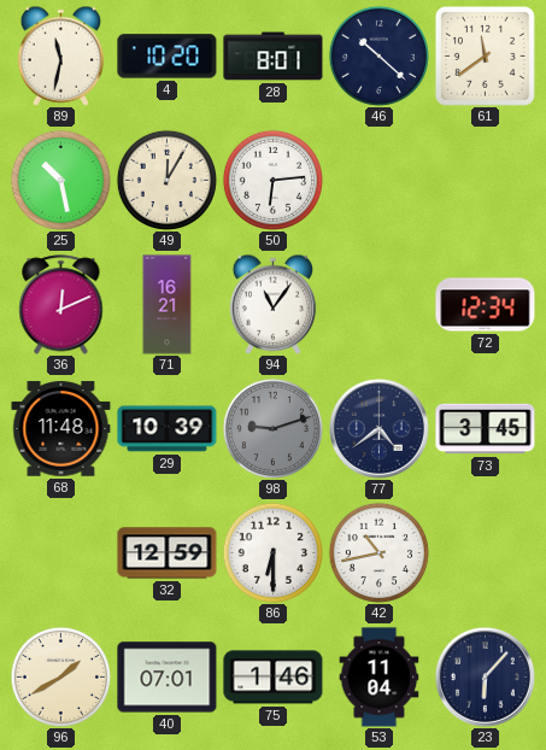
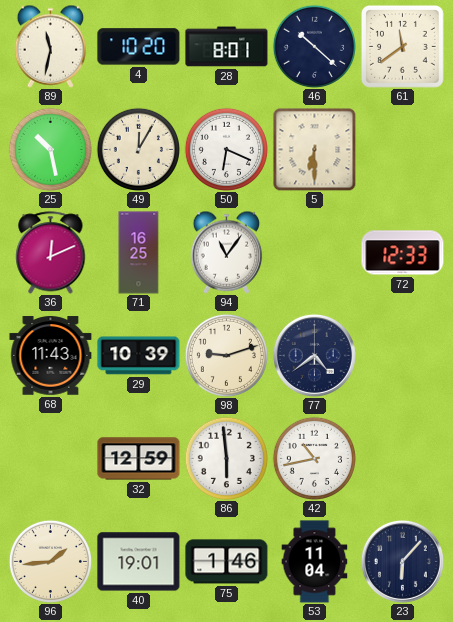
50: 6:14 -> 6:19 (226, 149)
5: none -> 6:30 (314, 149)
71: 16:21 -> 16:25 (139, 253)
72: 12:34 -> 12:33 (403, 253)
68: 11:48 -> 11:43 (51, 356)
98 dial: grey -> cream (226, 355)
73: 3:45 -> none (486, 429)
86: 6:30 -> 5:59 (226, 458)
96: 1:40 -> 1:44 (50, 561)
40: 07:01 -> 19:01 (139, 562)
